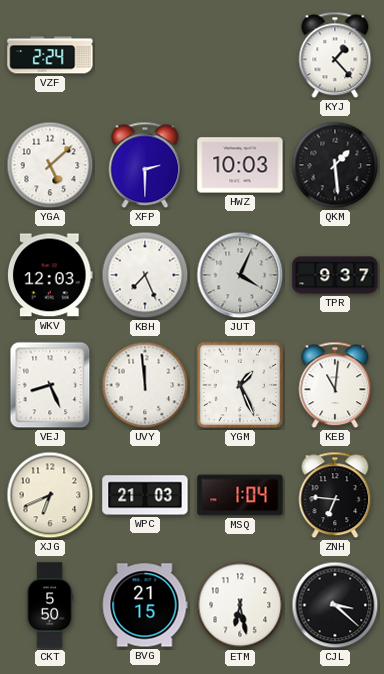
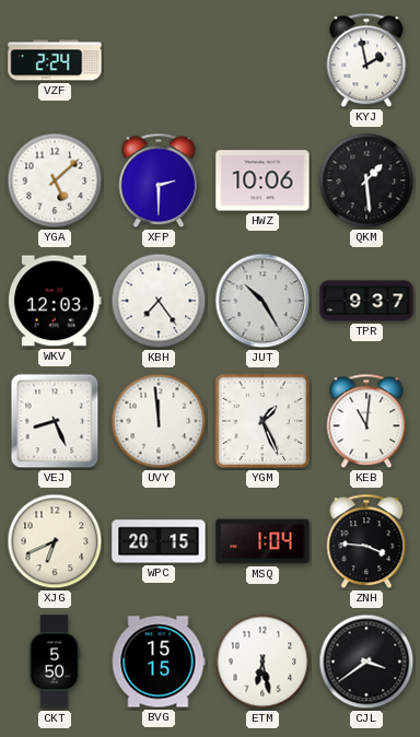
KYJ: 1:23 -> 1:58 (366, 60)
HWZ: 10:03 -> 10:06 (262, 180)
KBH: 7:26 -> 7:24 (159, 301)
JUT: 4:04 -> 10:25 (262, 301)
WPC: 21:03 -> 20:15 (159, 541)
ZNH: 6:46 -> 3:46 (366, 541)
BVG: 21:15 -> 15:15 (159, 662)
CJL: 3:22 -> 3:39 (366, 662)
